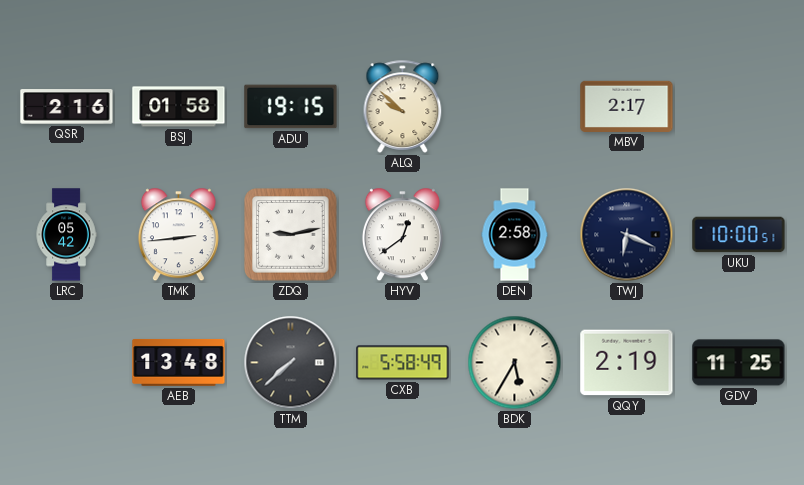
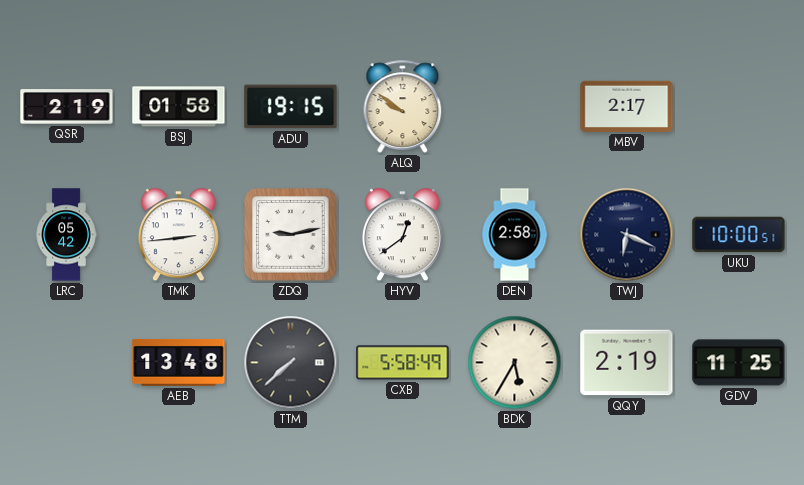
QSR: 2:16 -> 2:19 (67, 107)
ALQ: 9:52 -> 9:51 (403, 106)
